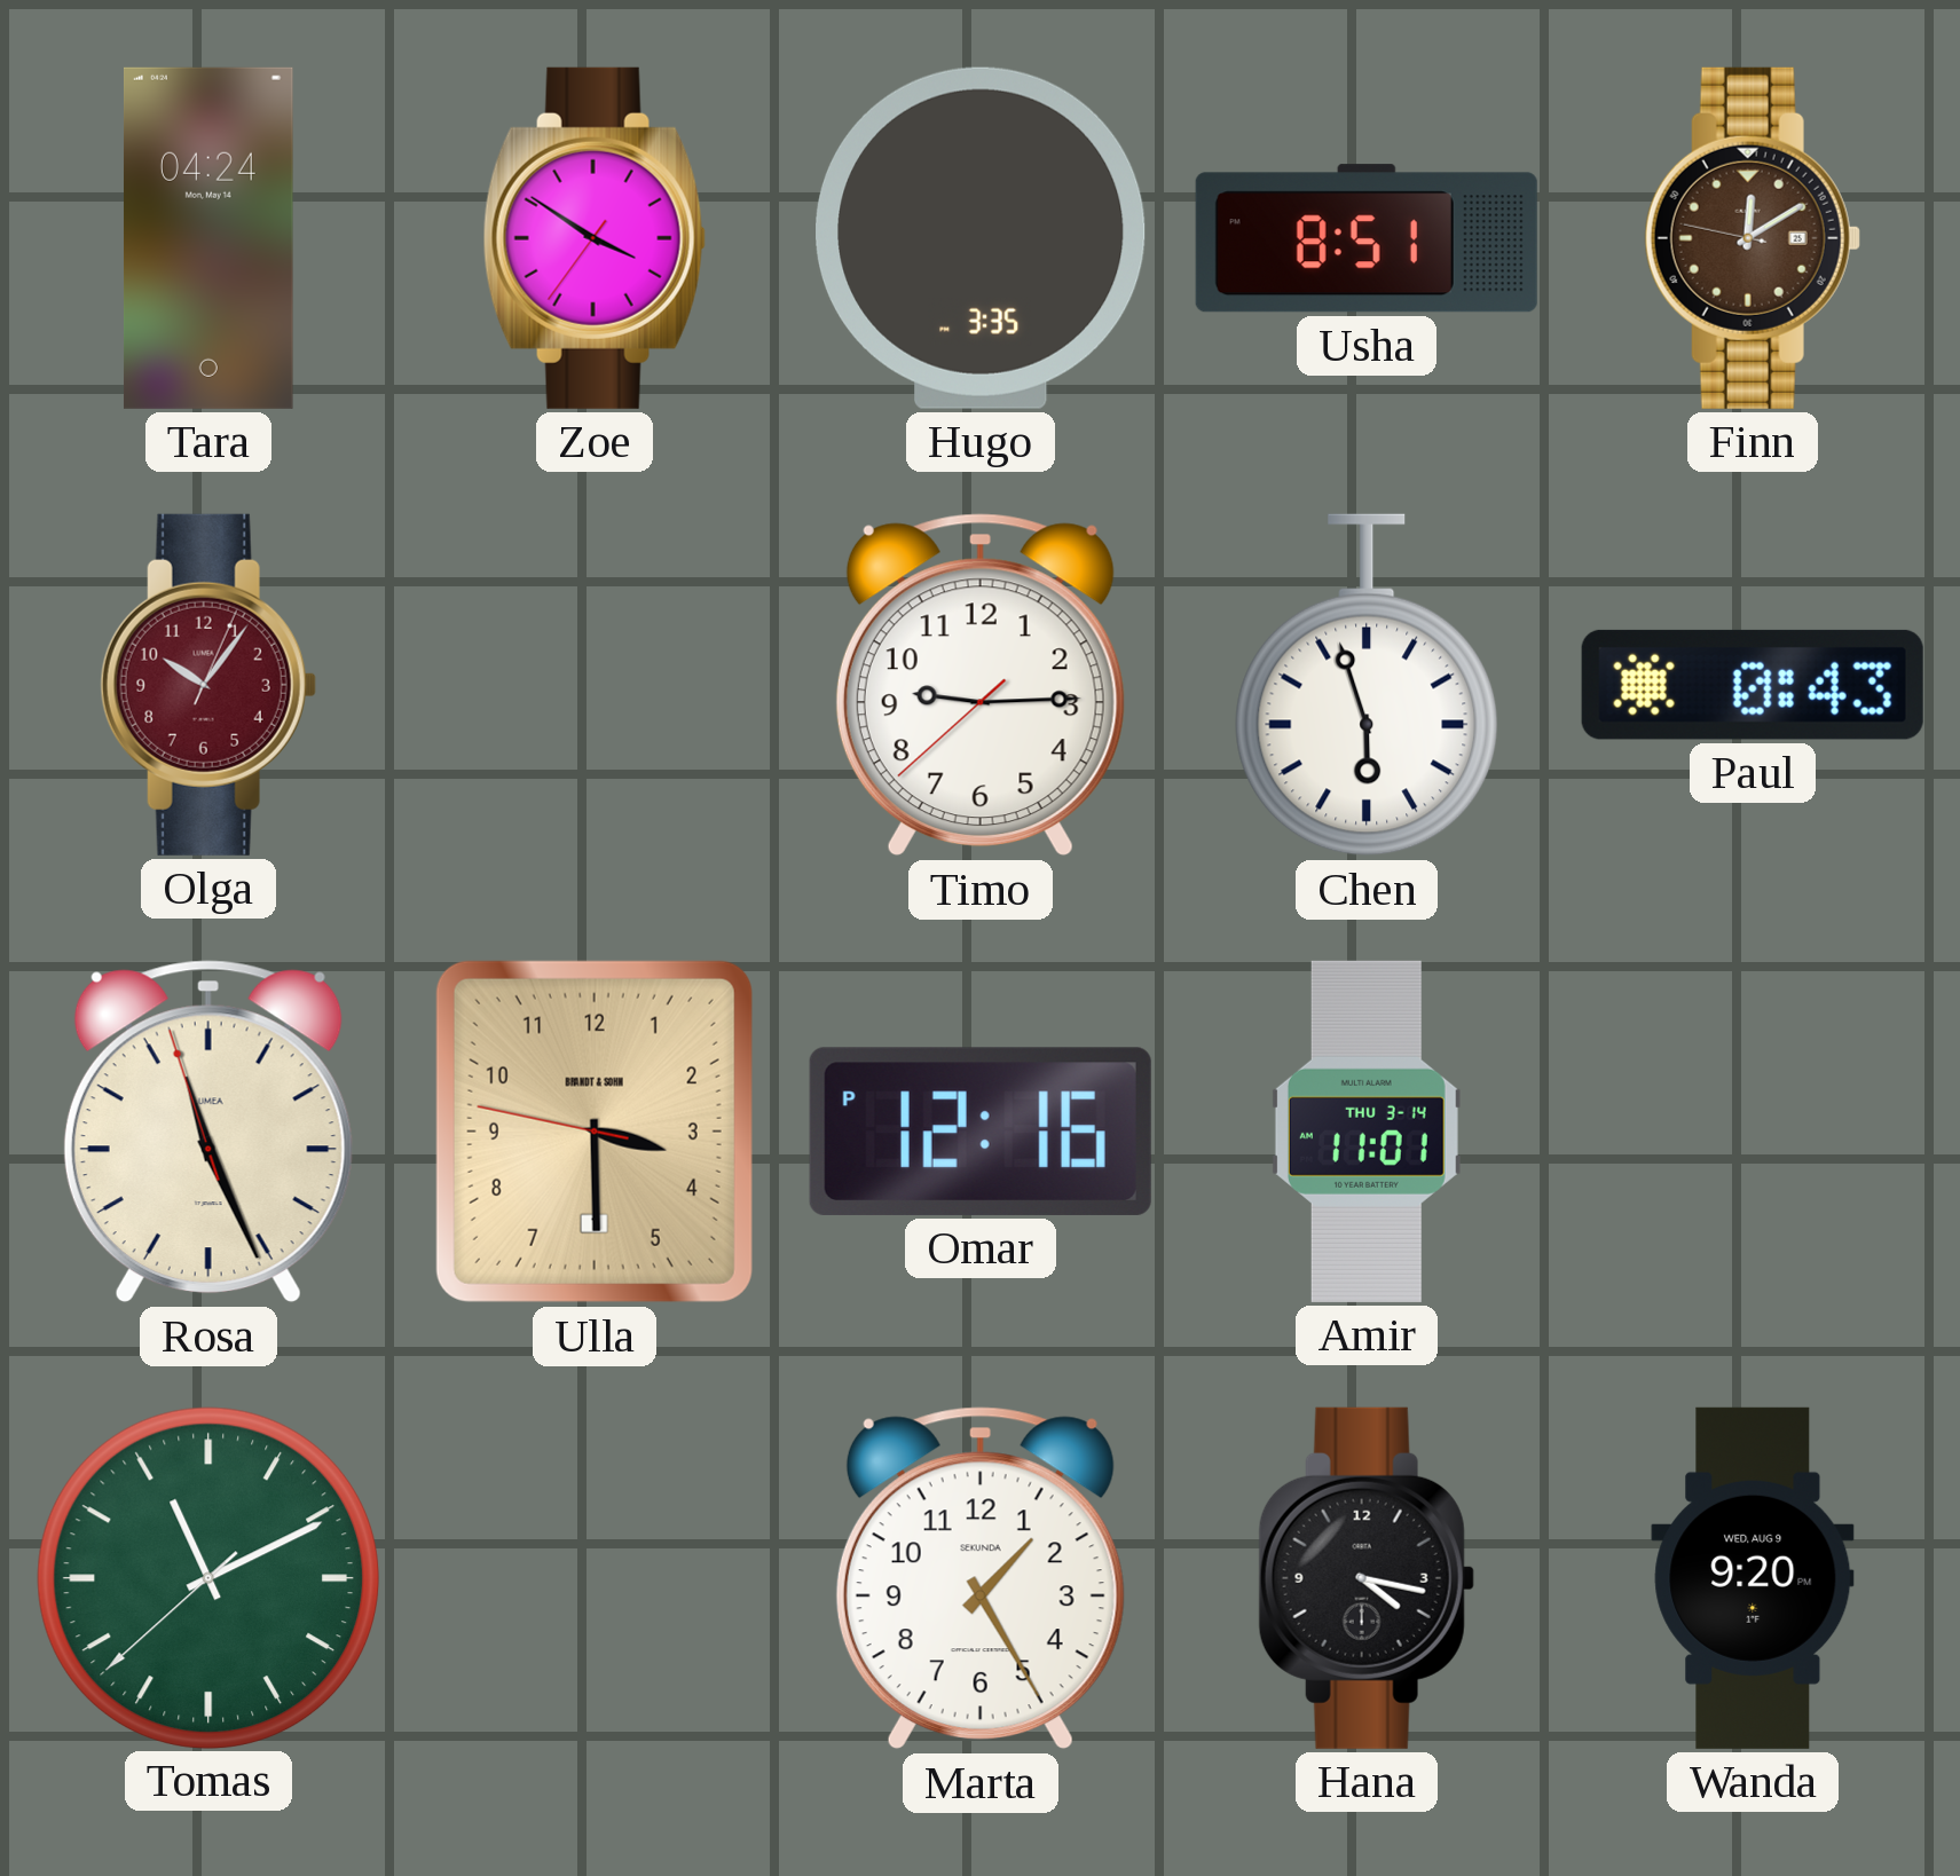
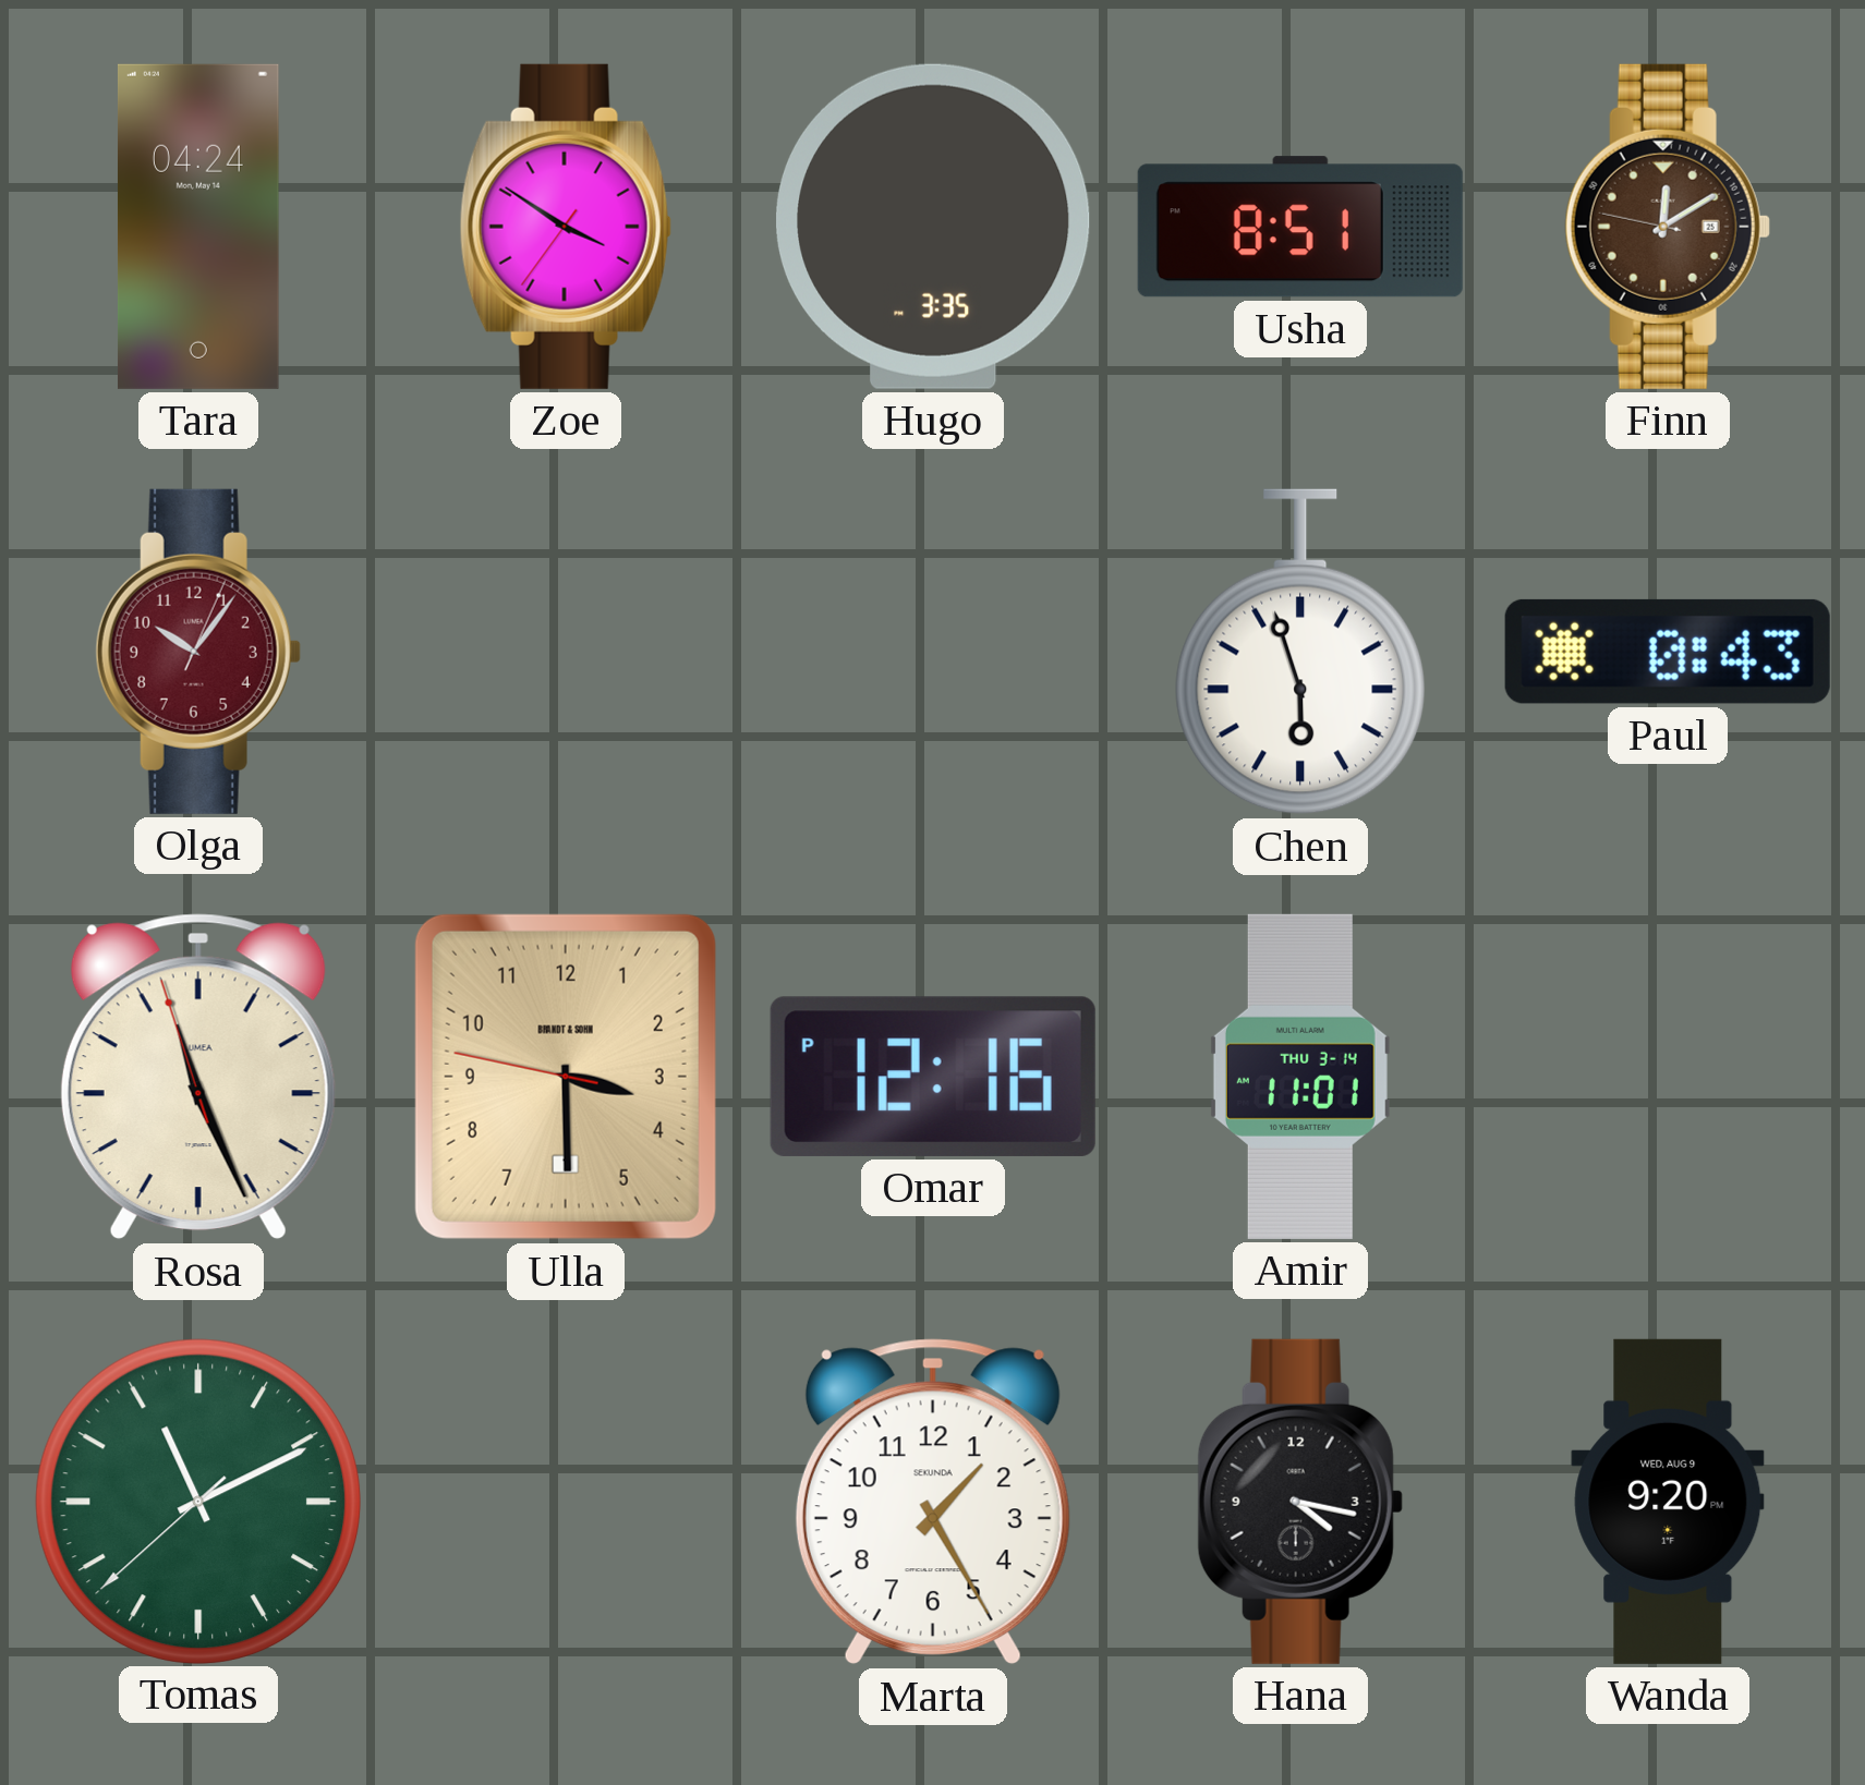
Timo: 9:14 -> none (981, 685)
